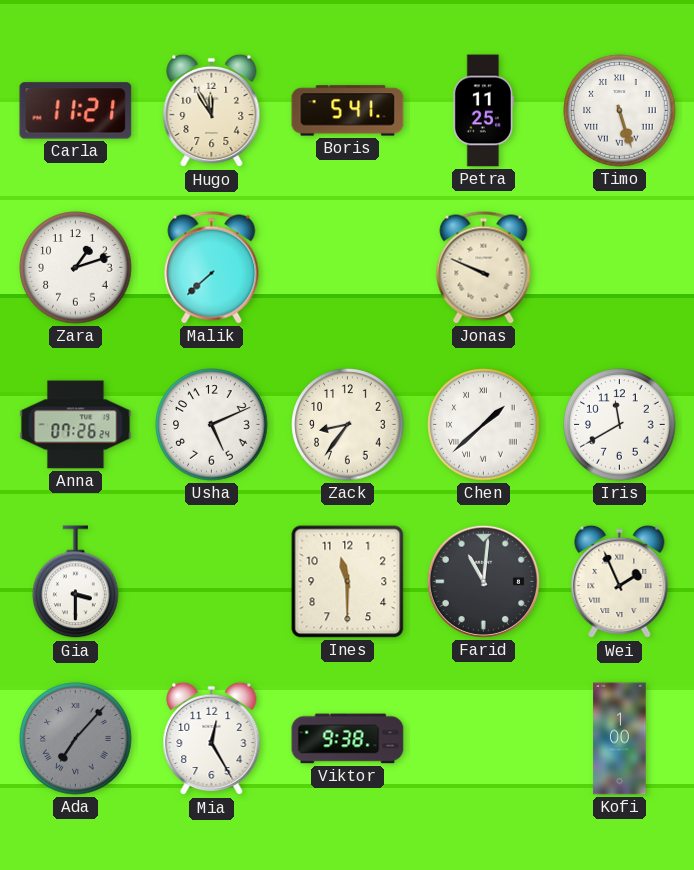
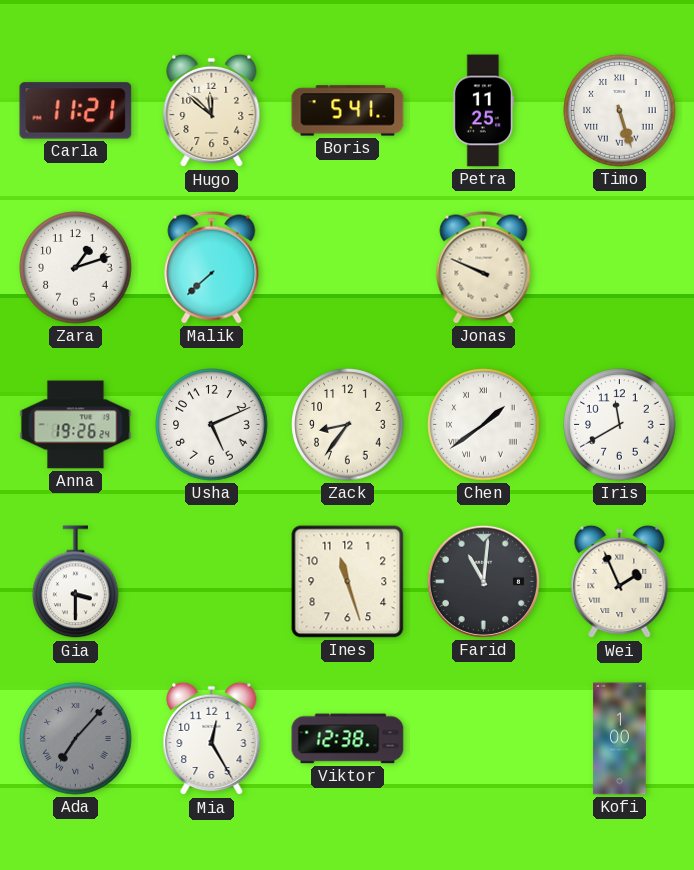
Hugo: 11:55 -> 11:52 (212, 111)
Anna: 07:26 -> 19:26 (76, 425)
Chen: 1:38 -> 1:39 (484, 425)
Ines: 11:30 -> 11:27 (348, 582)
Viktor: 9:38 -> 12:38 (348, 739)
